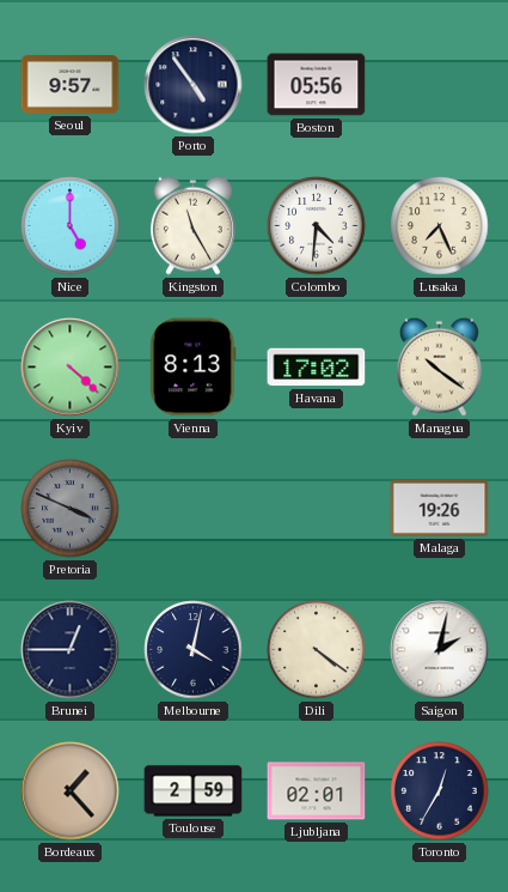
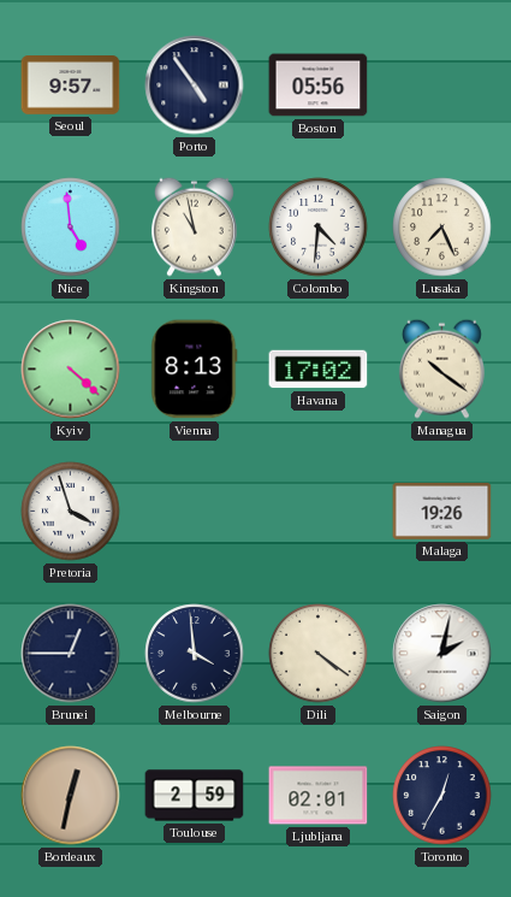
Nice: 5:00 -> 4:59 (71, 228)
Kingston: 11:25 -> 10:58 (194, 226)
Pretoria: 3:49 -> 3:57 (71, 512)
Pretoria dial: grey -> white (71, 512)
Melbourne: 4:02 -> 3:59 (195, 654)
Bordeaux: 1:23 -> 12:32 (71, 796)
